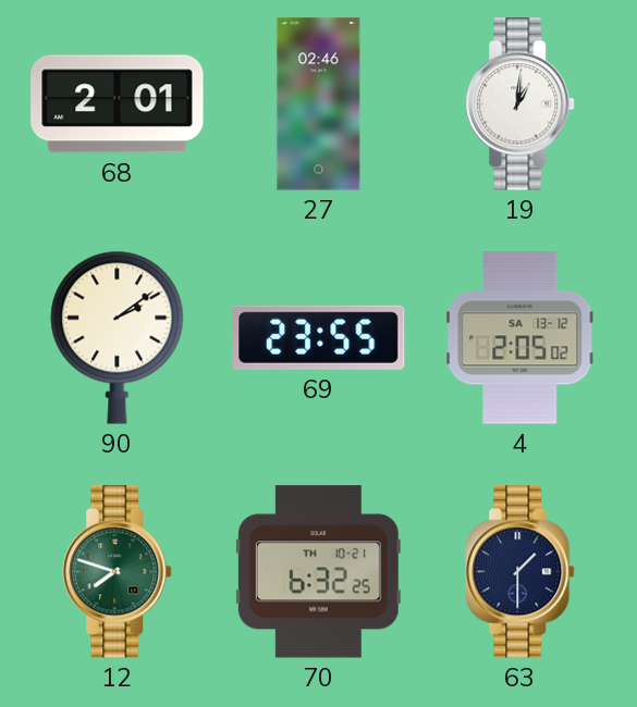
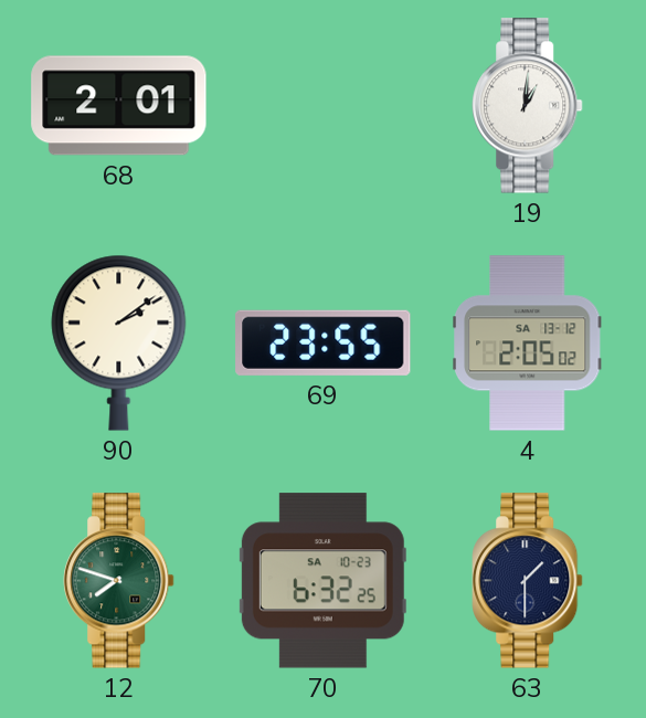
27: 02:46 -> none (319, 104)
70 date: TH 10-21 -> SA 10-23 (322, 581)
